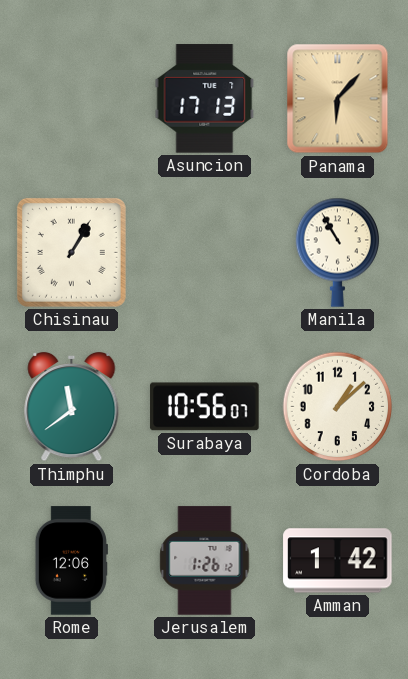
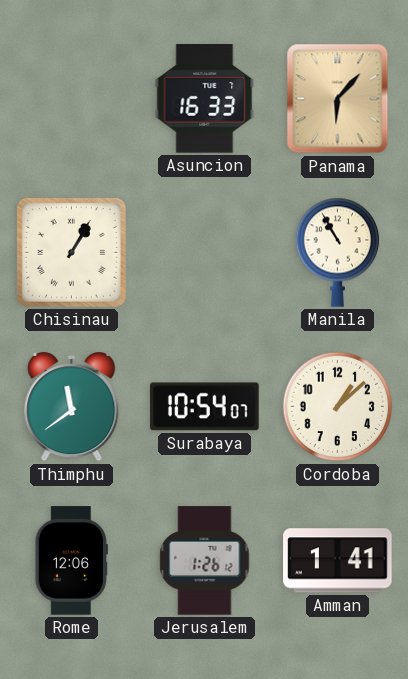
Asuncion: 17:13 -> 16:33 (205, 99)
Surabaya: 10:56 -> 10:54 (205, 407)
Amman: 1:42 -> 1:41 (338, 561)
